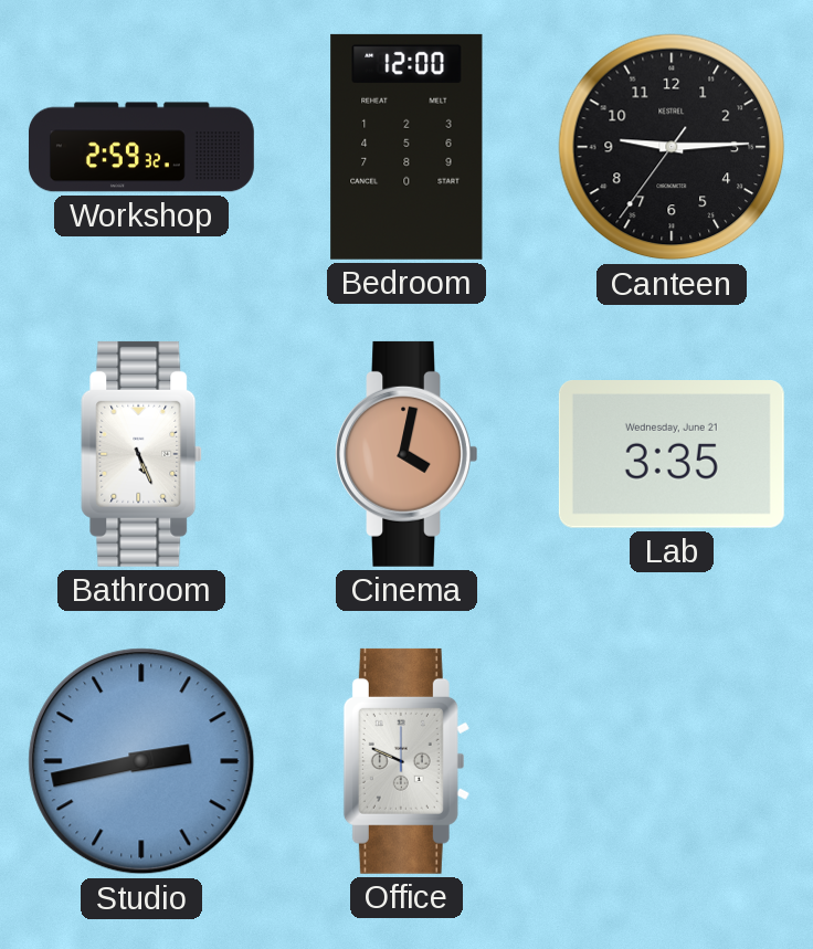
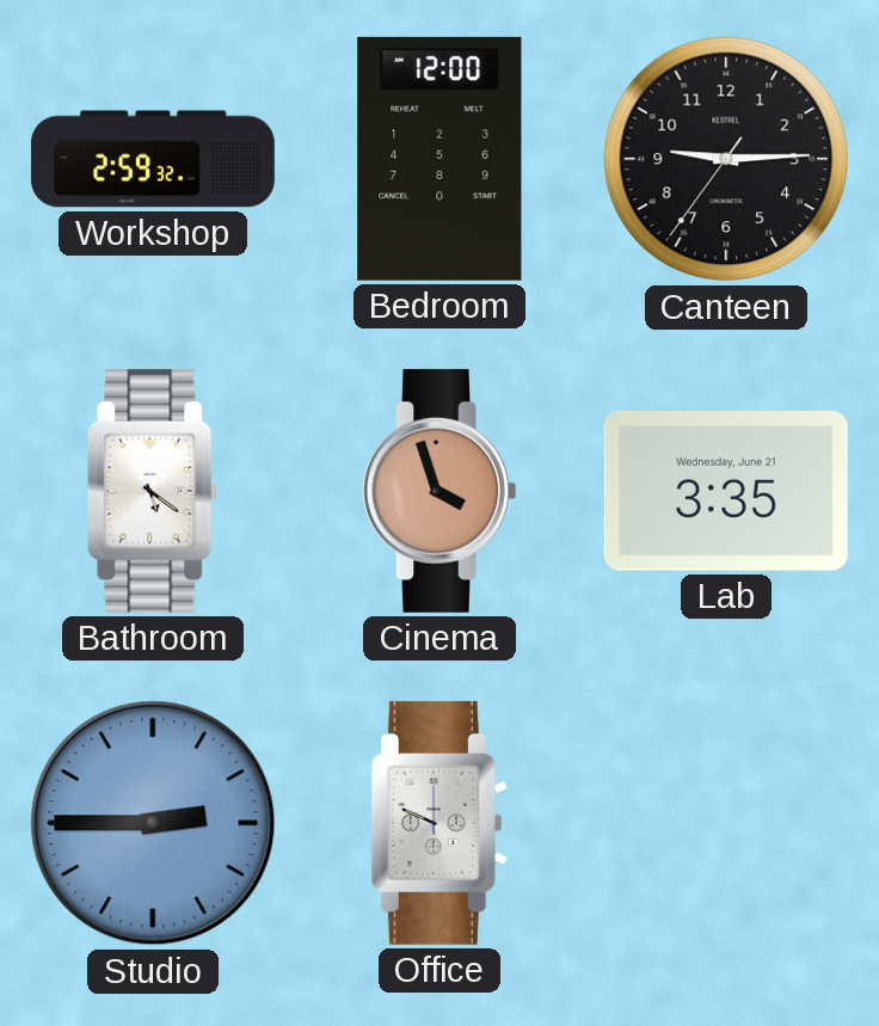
Bathroom: 5:26 -> 5:21 (153, 491)
Cinema: 4:02 -> 3:57 (439, 491)
Studio: 2:43 -> 2:45 (153, 823)
